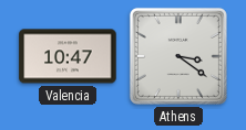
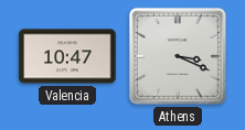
Athens: 3:21 -> 3:19 (178, 56)
